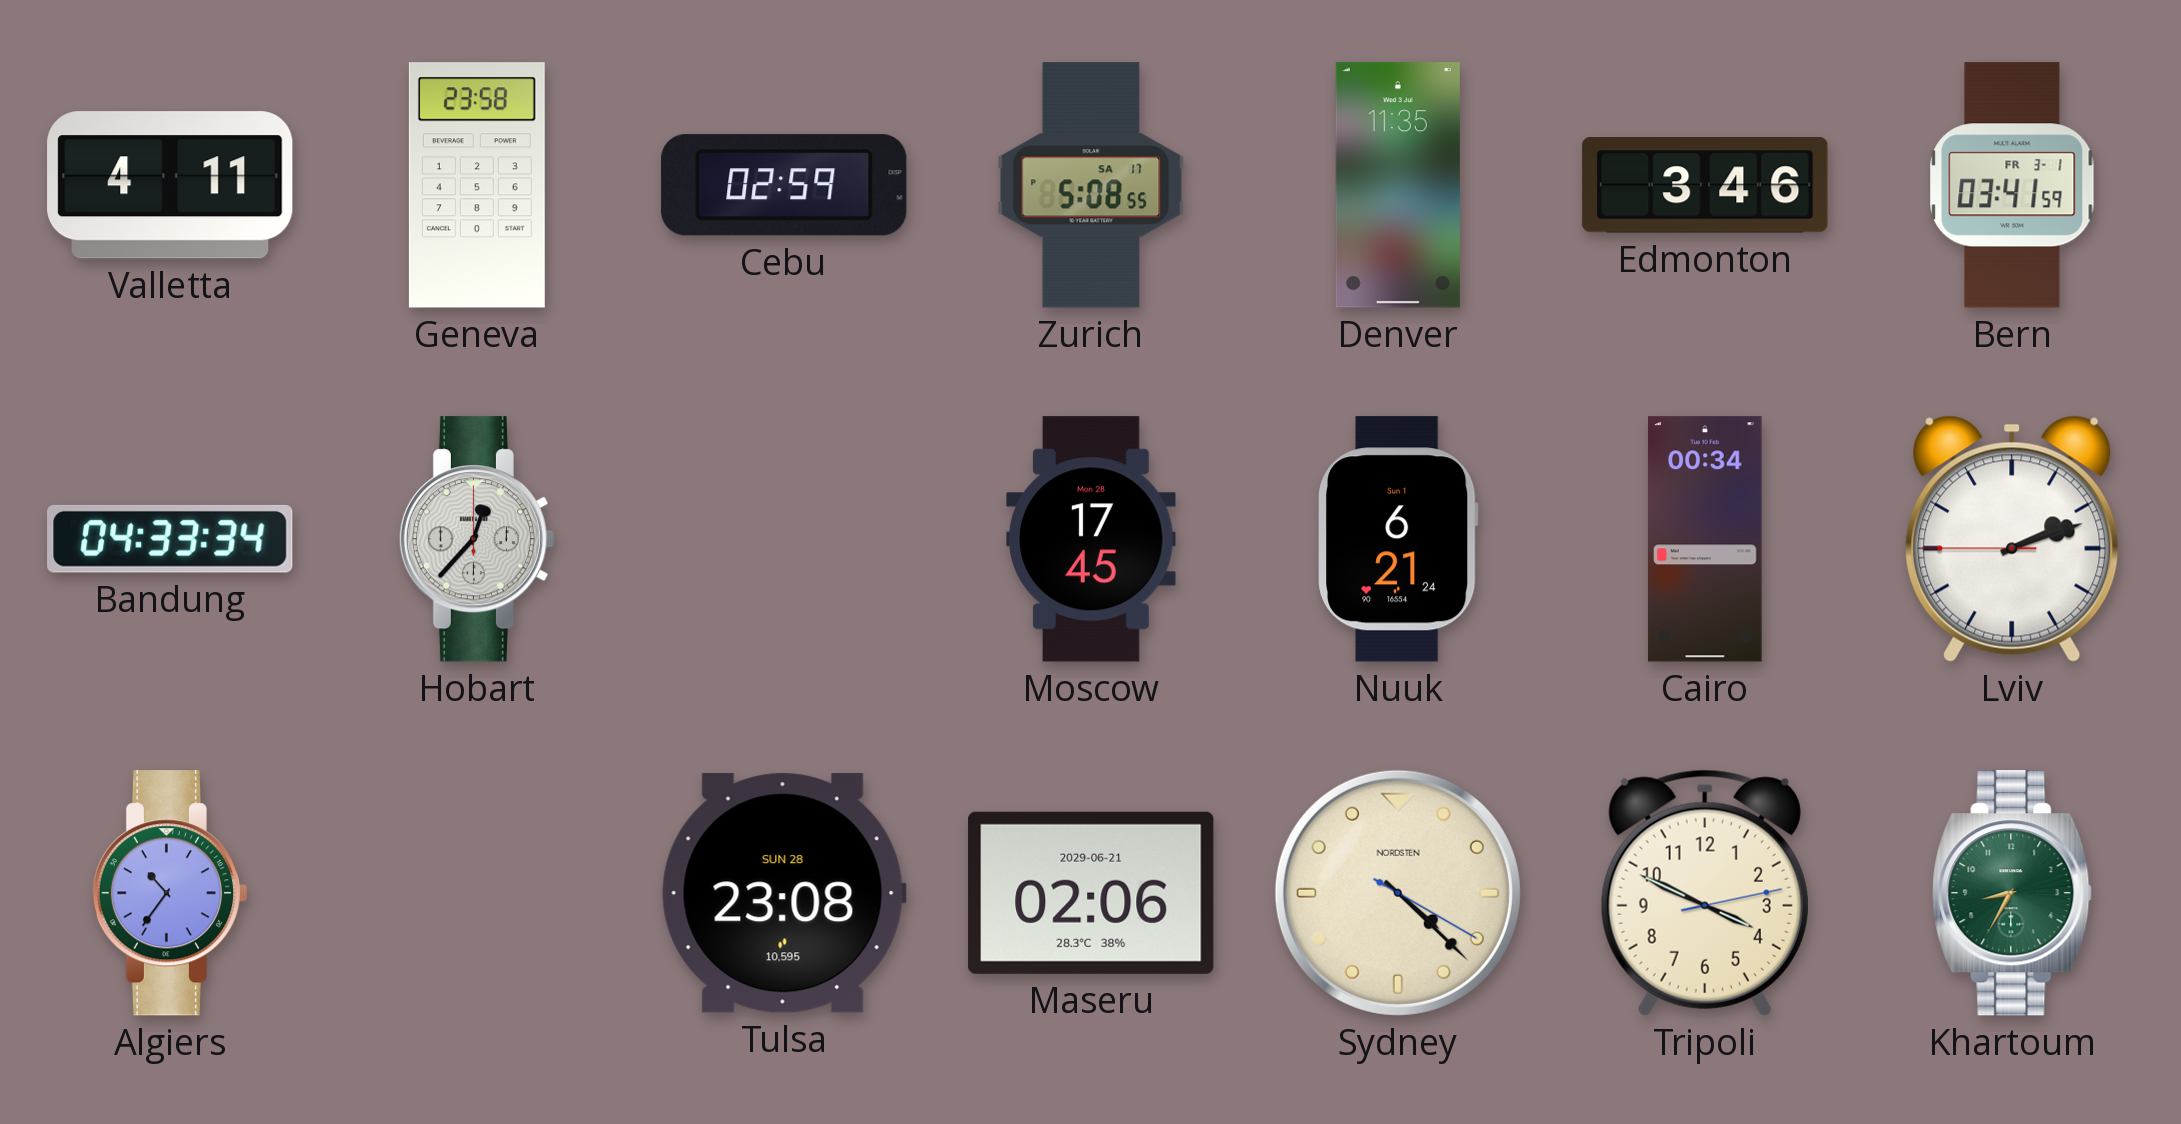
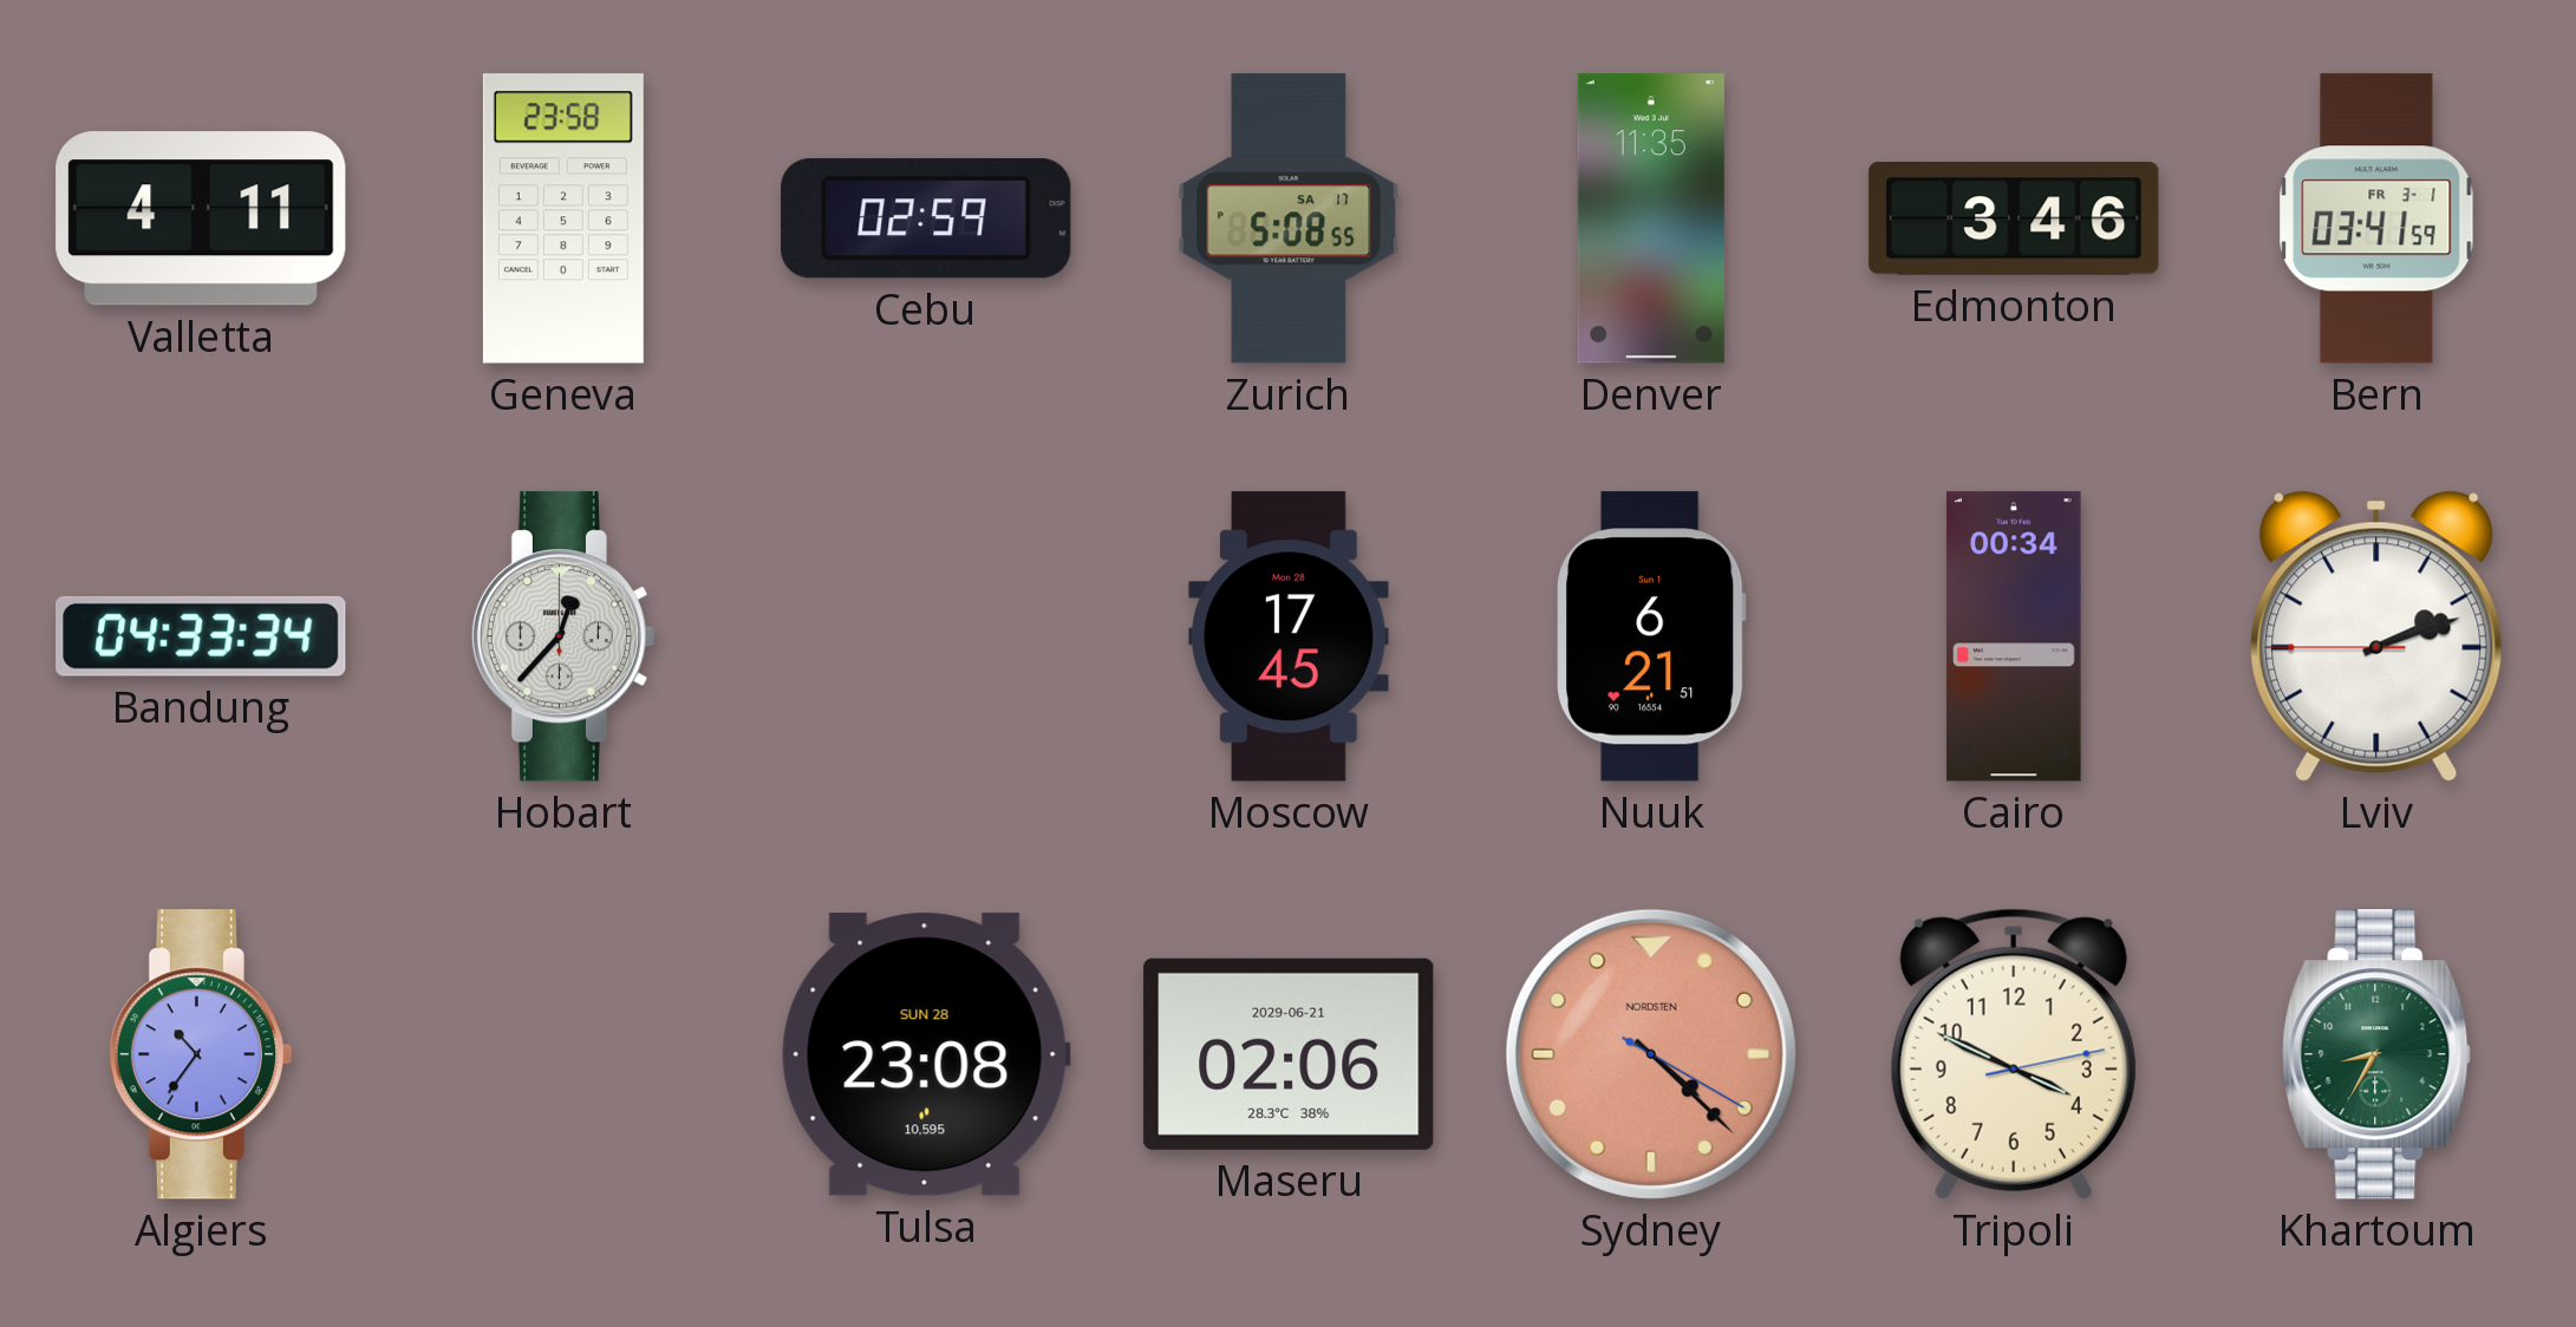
Nuuk: 6:21:24 -> 6:21:51 (1651, 636)
Sydney dial: cream -> salmon (1651, 1054)
